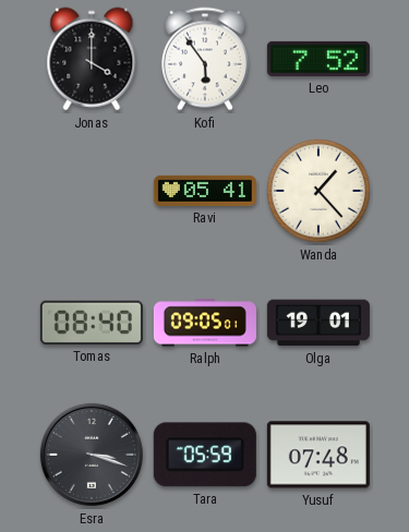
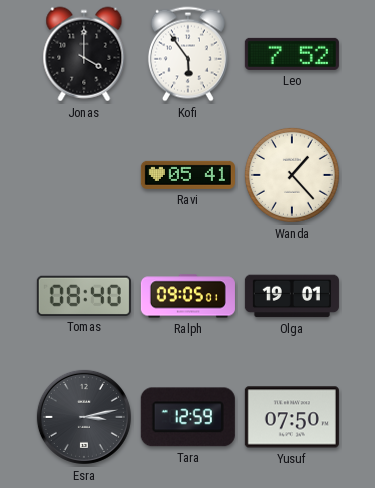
Esra: 3:18 -> 3:13 (84, 417)
Tara: 05:59 -> 12:59 (188, 417)
Yusuf: 07:48 -> 07:50 (292, 417)
